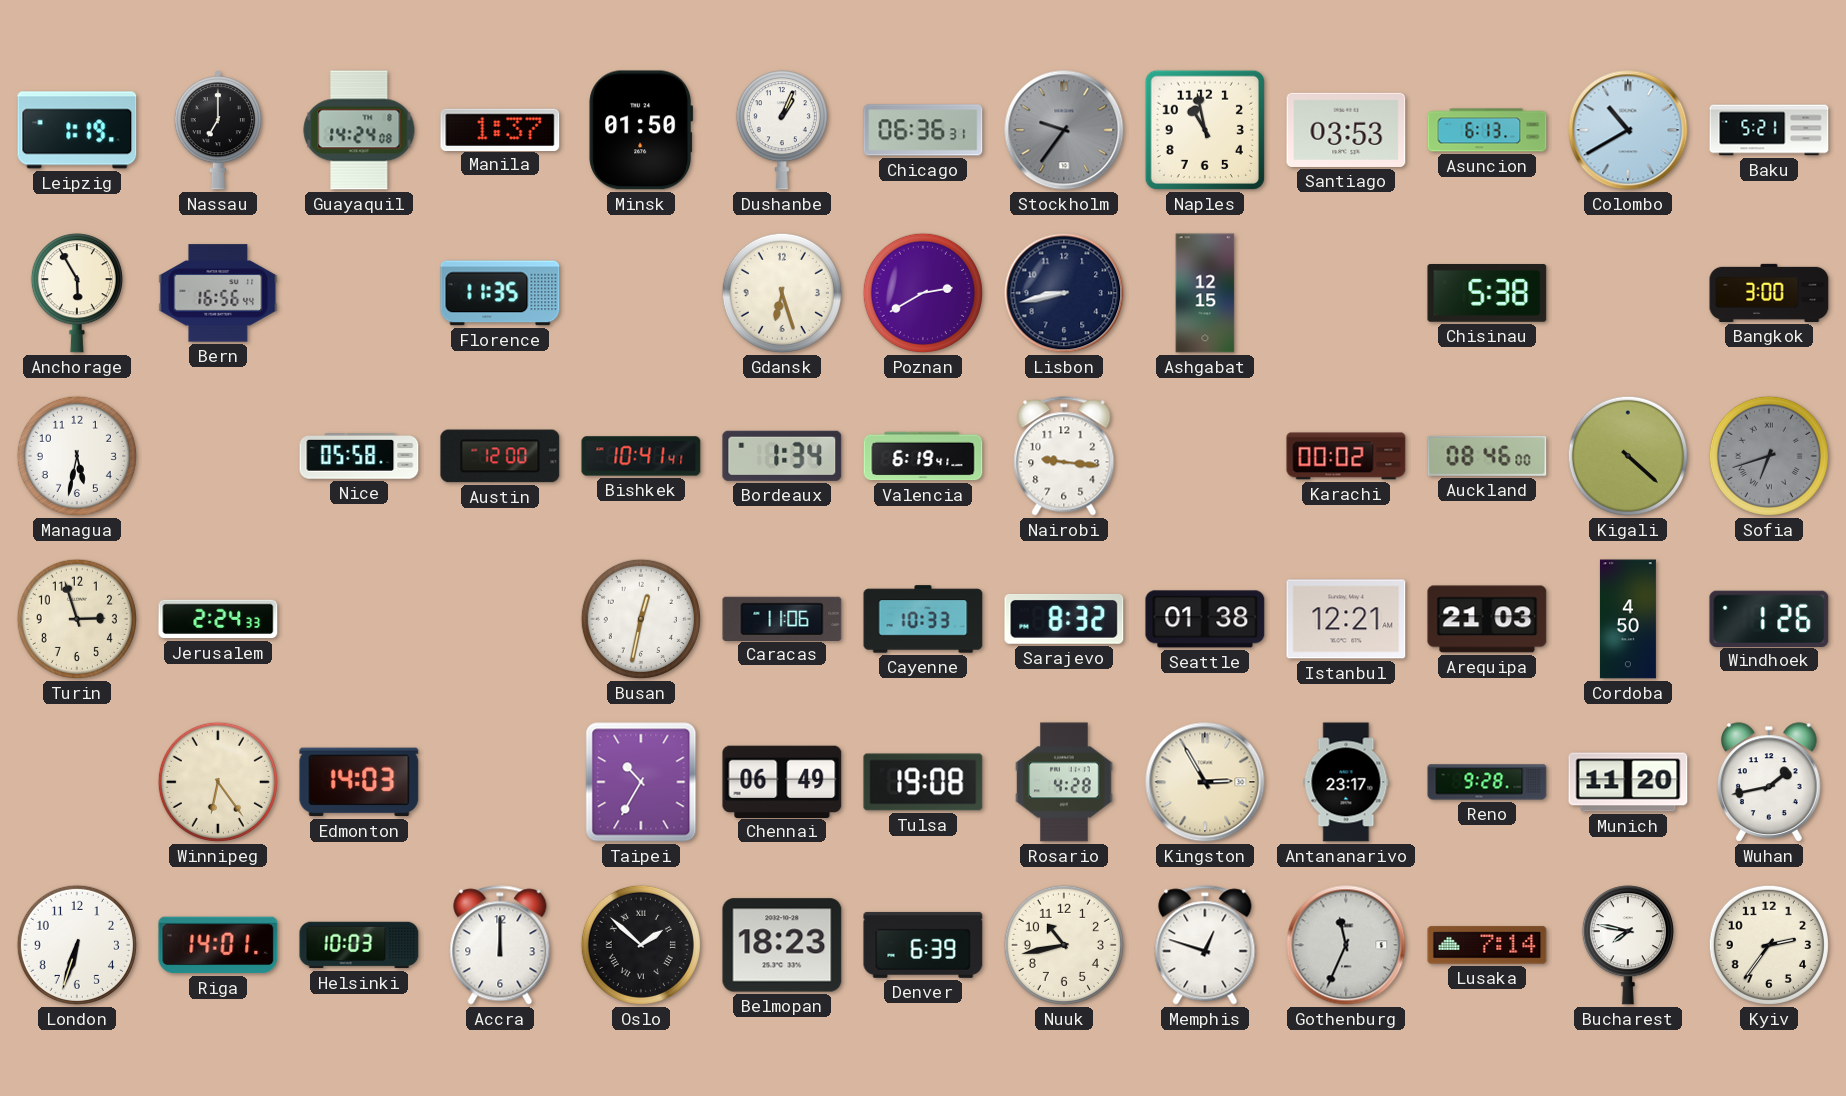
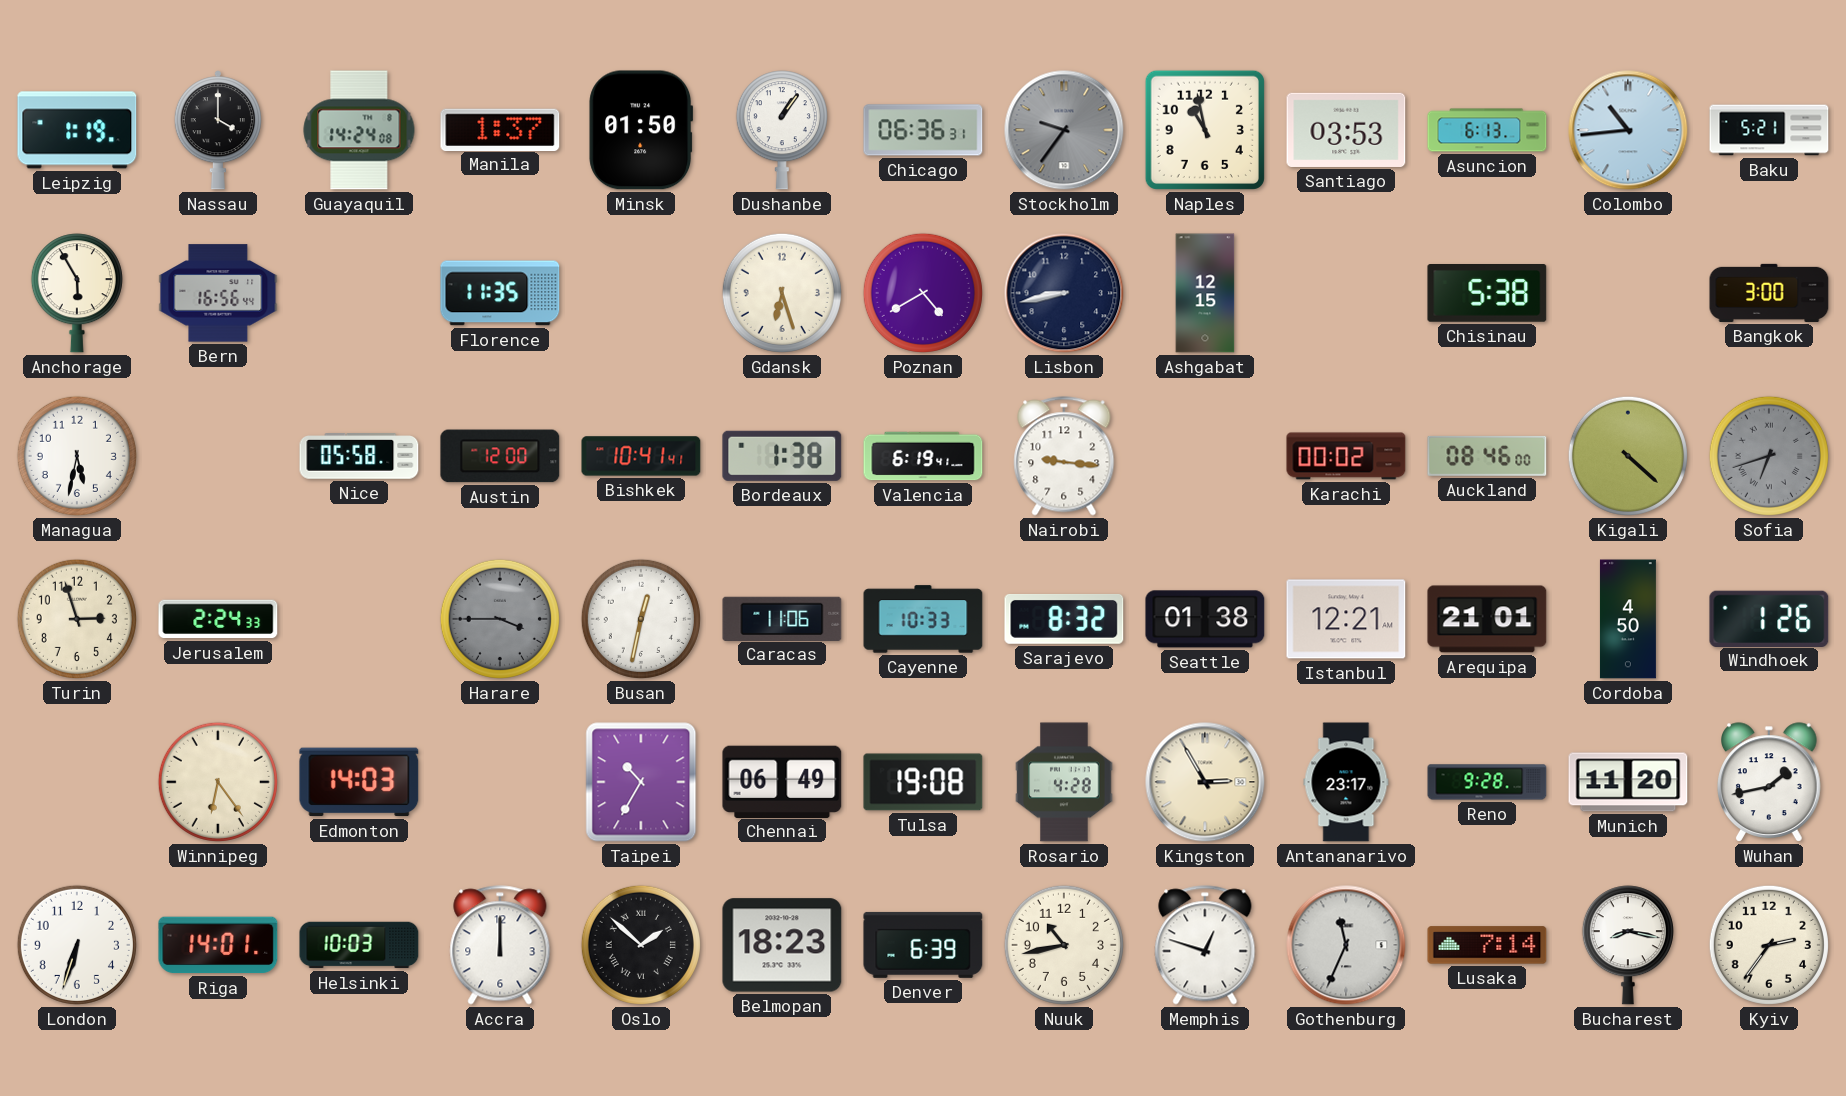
Nassau: 7:00 -> 4:00 (218, 130)
Dushanbe: 1:04 -> 1:06 (782, 130)
Colombo: 10:40 -> 10:44 (1628, 130)
Poznan: 2:40 -> 4:40 (923, 293)
Bordeaux: 1:34 -> 1:38 (782, 456)
Harare: none -> 3:45 (500, 619)
Arequipa: 21:03 -> 21:01 (1487, 619)
Bucharest: 7:47 -> 8:17 (1628, 945)
